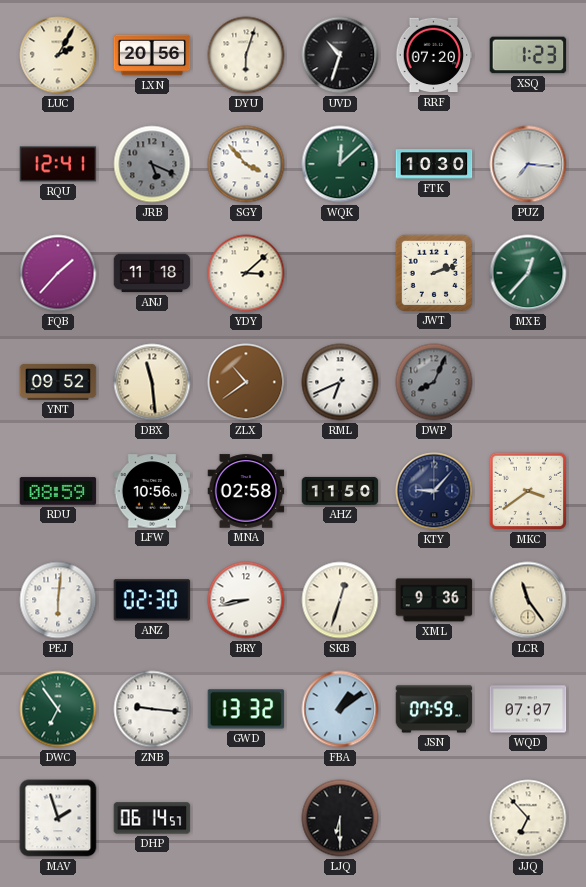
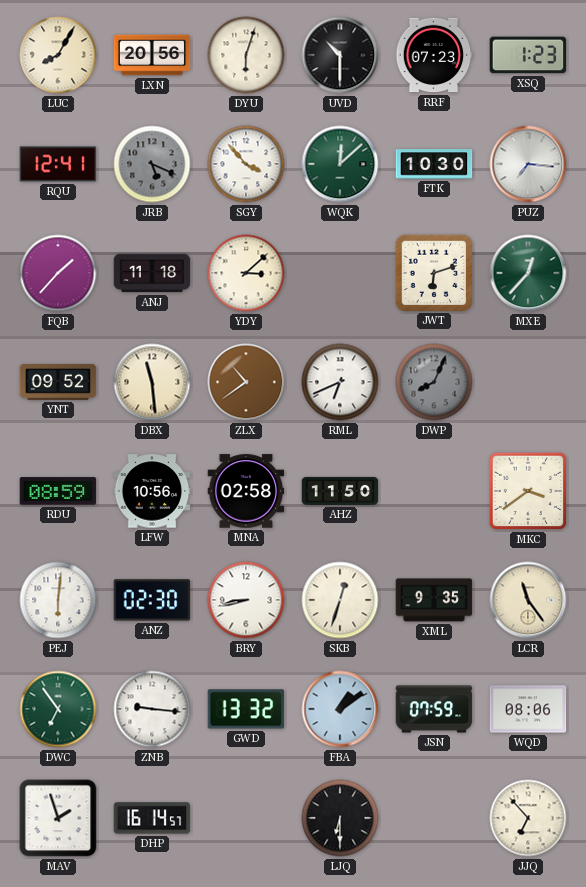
LUC: 2:05 -> 8:05 (58, 55)
UVD: 10:33 -> 10:30 (340, 55)
RRF: 07:20 -> 07:23 (434, 55)
JWT: 2:12 -> 6:12 (433, 272)
KTY: 9:07 -> none (434, 491)
XML: 9:36 -> 9:35 (434, 600)
WQD: 07:07 -> 08:06 (528, 709)
DHP: 06:14 -> 16:14 (152, 818)
